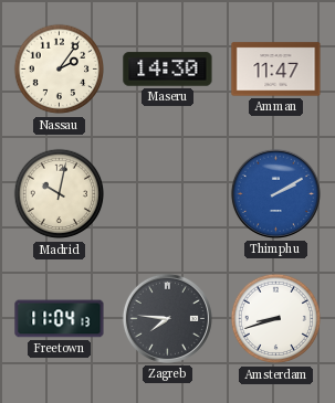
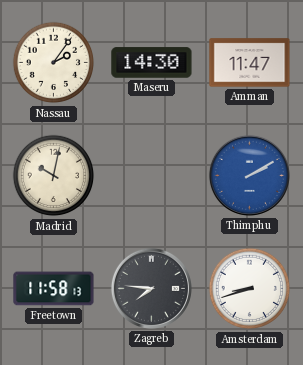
Freetown: 11:04 -> 11:58 (54, 289)
